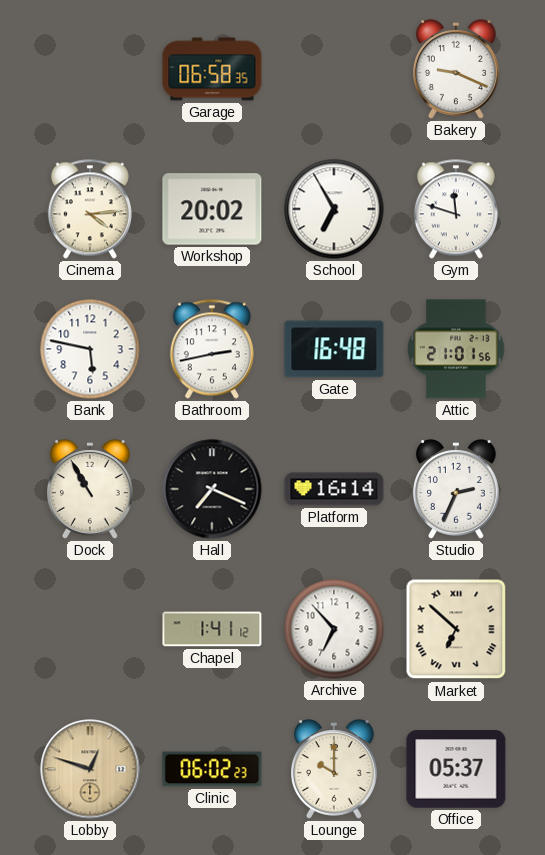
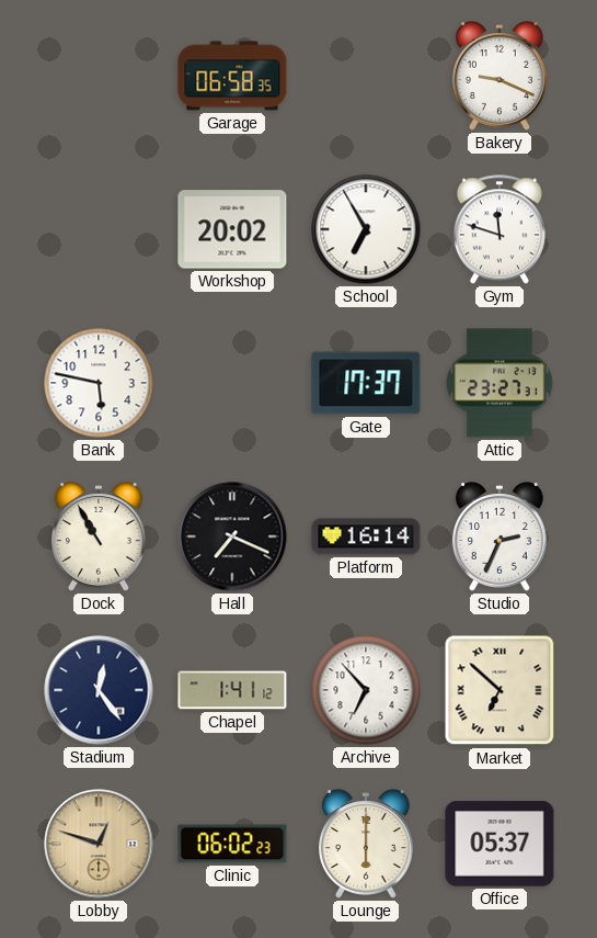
Cinema: 4:14 -> none (90, 209)
Bathroom: 2:43 -> none (212, 349)
Gate: 16:48 -> 17:37 (366, 383)
Attic: 21:01 -> 23:27 (500, 383)
Stadium: none -> 12:24 (99, 690)
Lounge: 10:00 -> 6:00 (367, 844)
